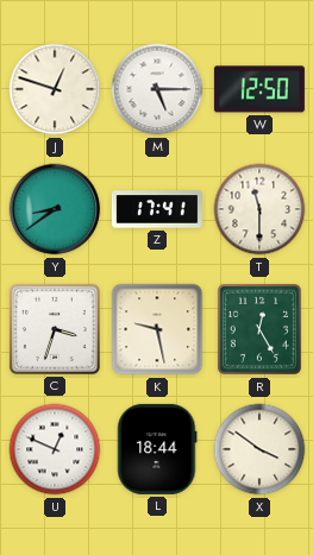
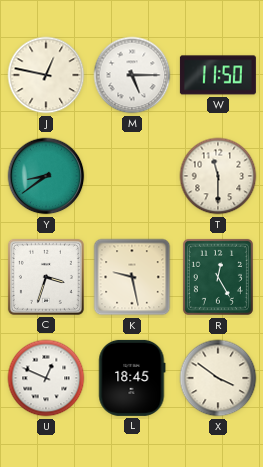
J: 12:48 -> 12:47 (46, 75)
W: 12:50 -> 11:50 (218, 75)
Z: 17:41 -> none (157, 209)
L: 18:44 -> 18:45 (132, 378)
